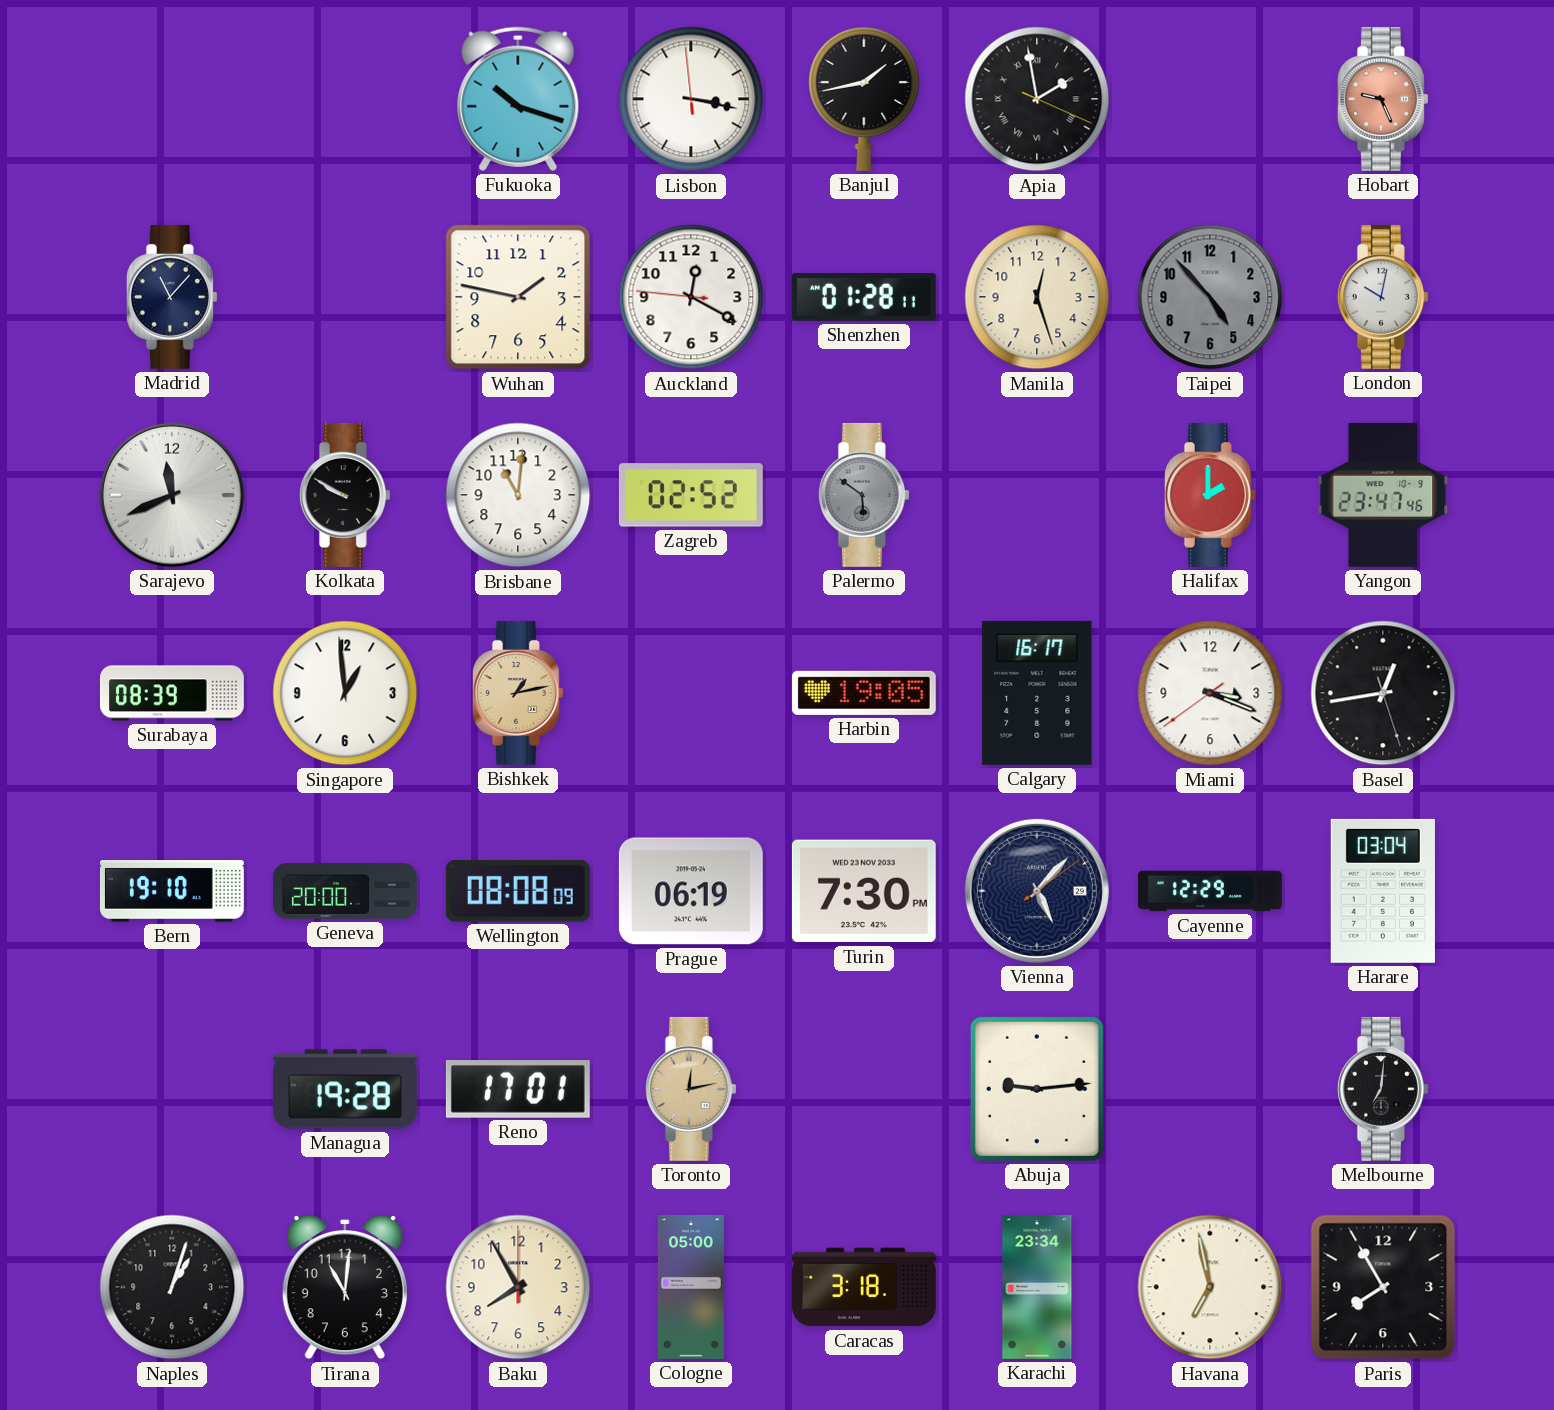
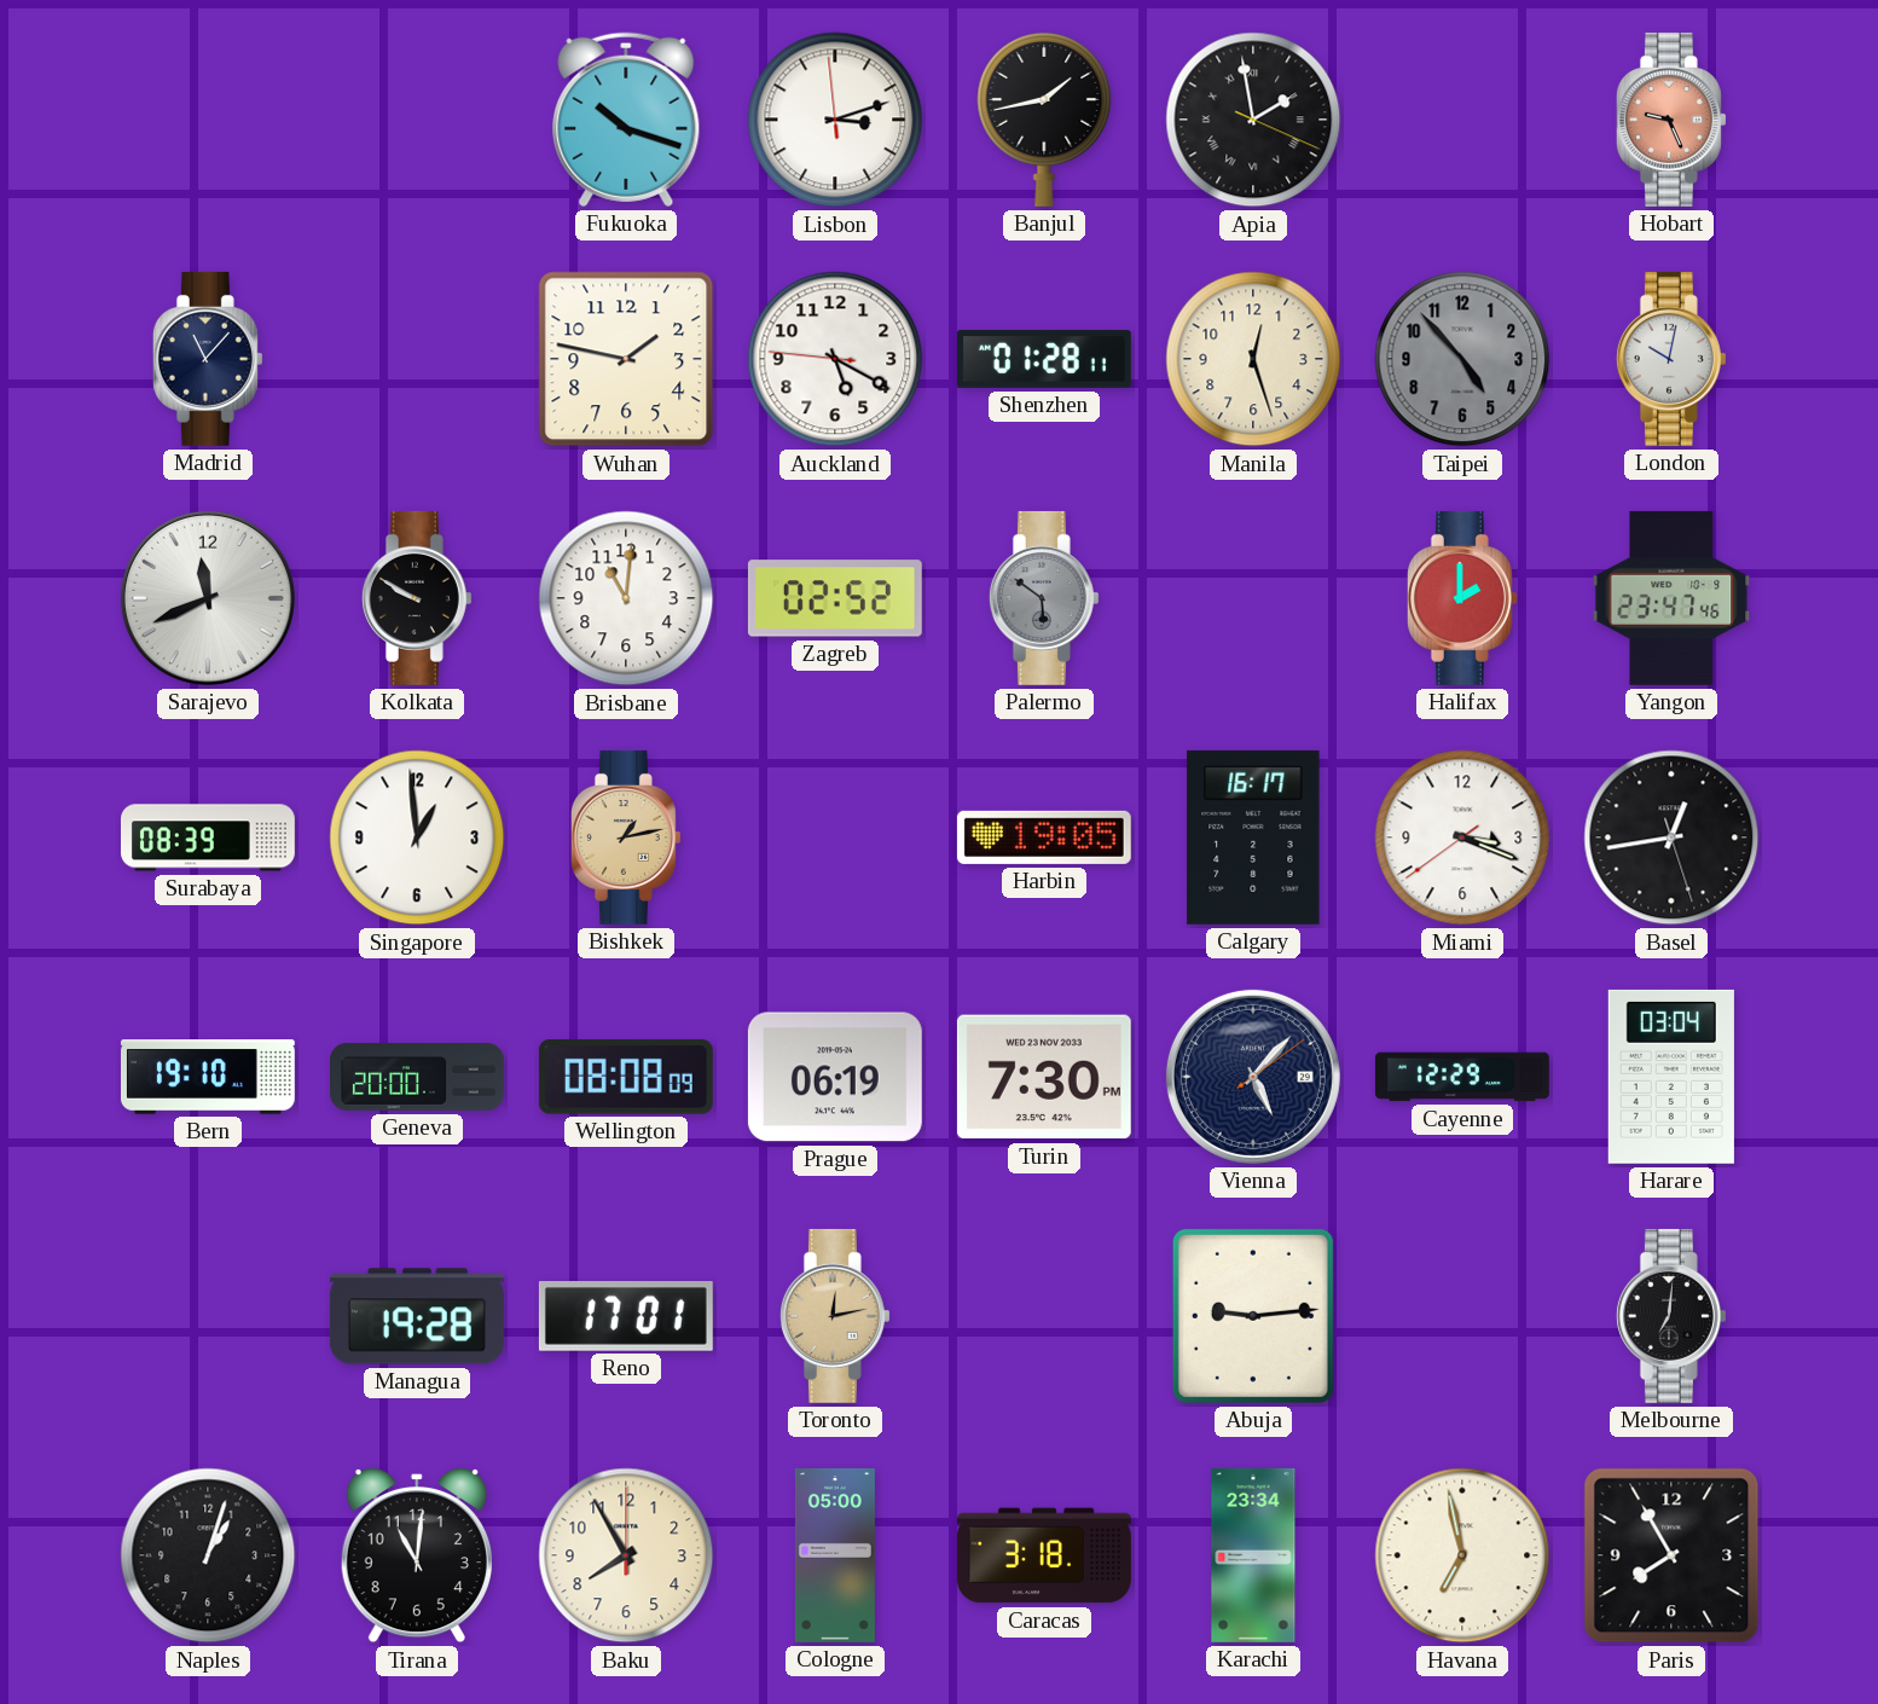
Lisbon: 3:16 -> 3:11 (835, 120)
Auckland: 12:19 -> 5:19 (835, 359)
